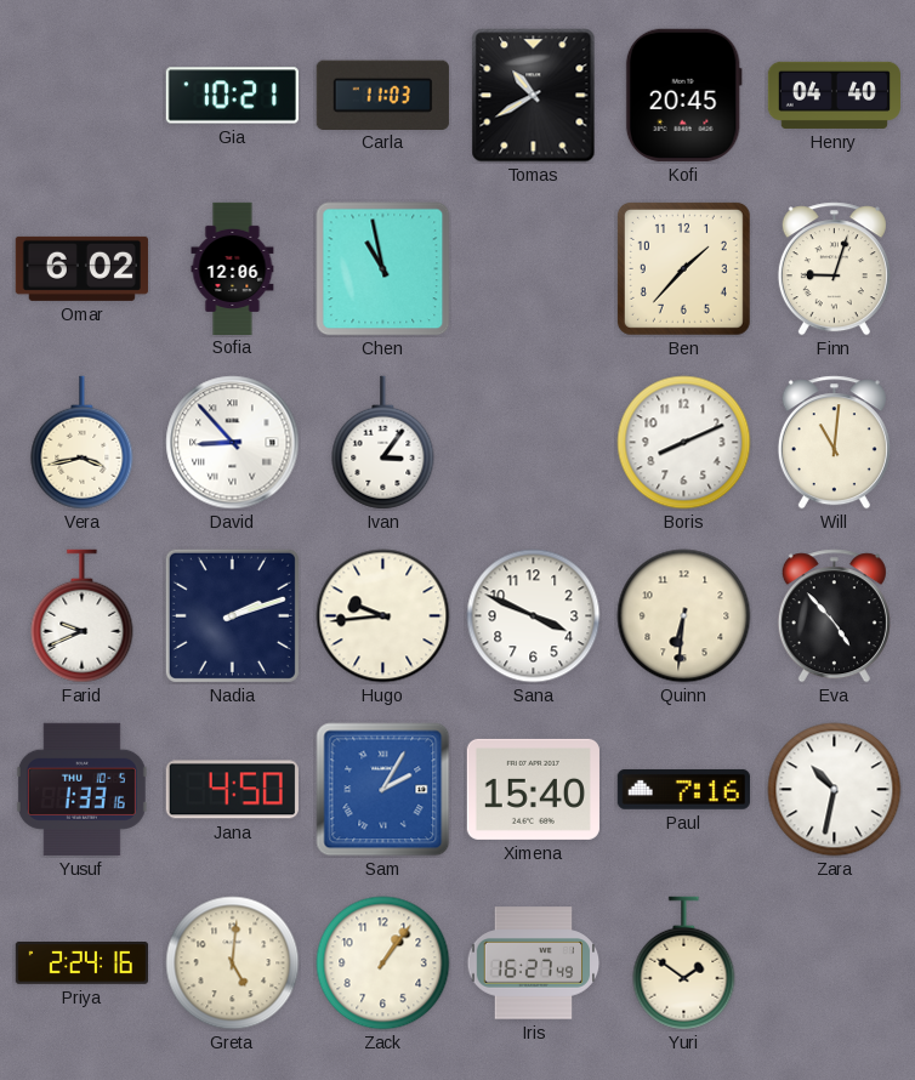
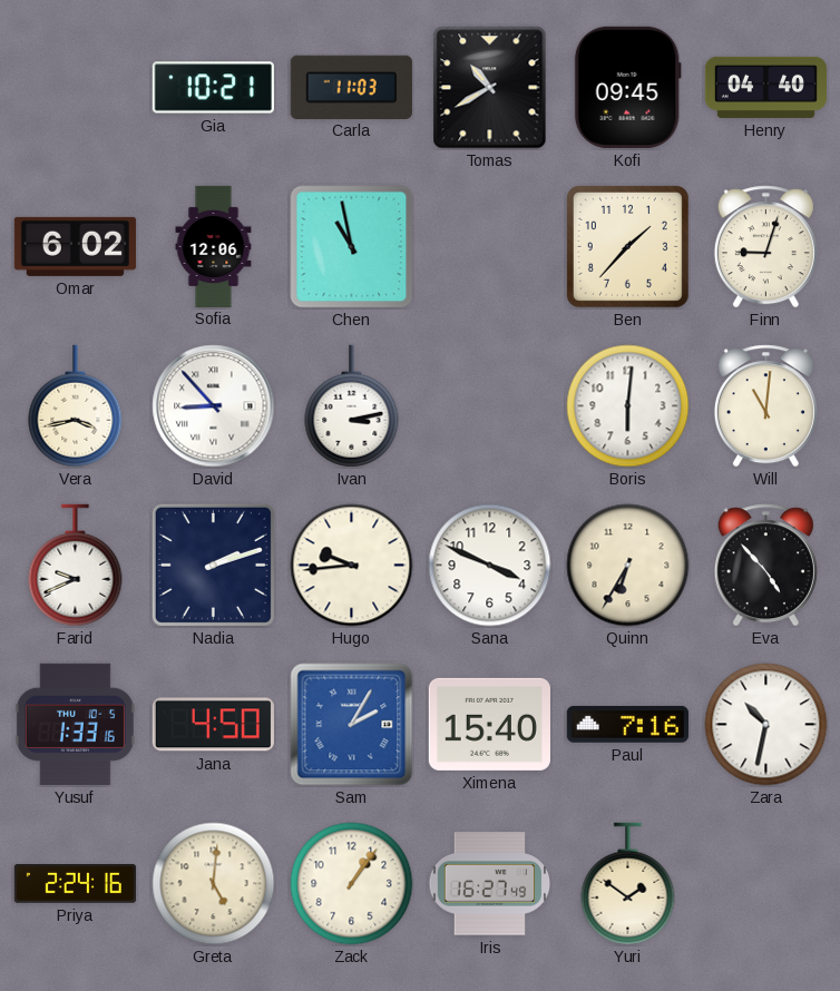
Kofi: 20:45 -> 09:45 (627, 87)
Ivan: 3:06 -> 3:13 (352, 406)
Boris: 8:11 -> 6:01 (628, 406)
Quinn: 6:31 -> 6:35 (628, 566)
